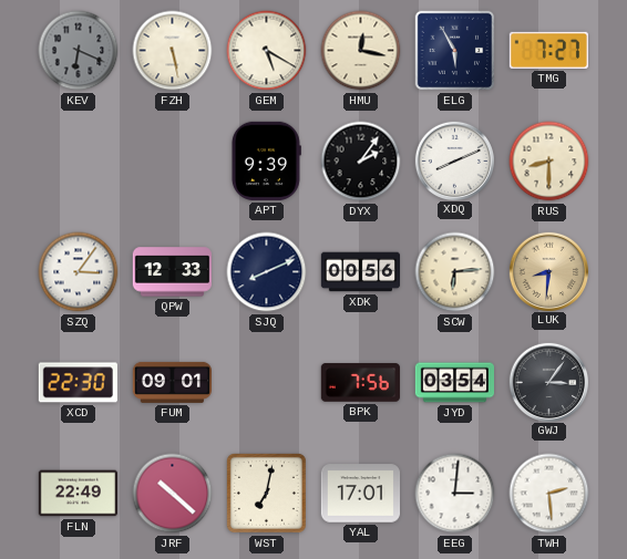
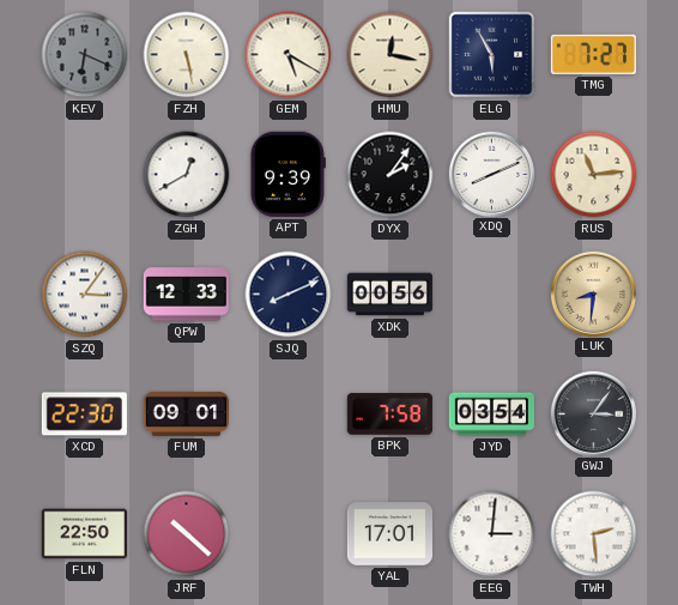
ZGH: none -> 12:40 (187, 175)
RUS: 8:30 -> 11:14 (594, 175)
SCW: 6:14 -> none (455, 272)
BPK: 7:56 -> 7:58 (389, 415)
FLN: 22:49 -> 22:50 (84, 534)
WST: 7:02 -> none (266, 493)
